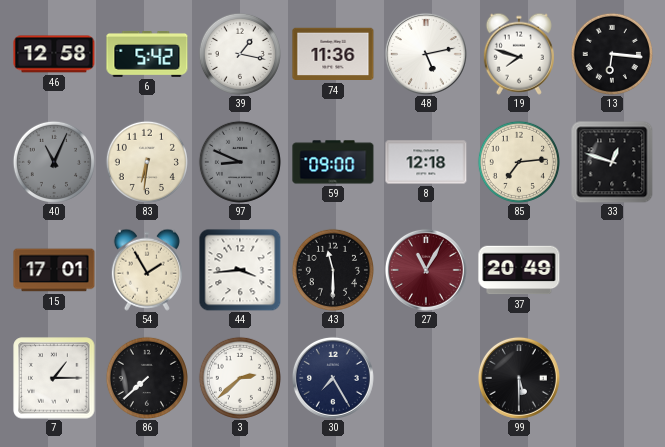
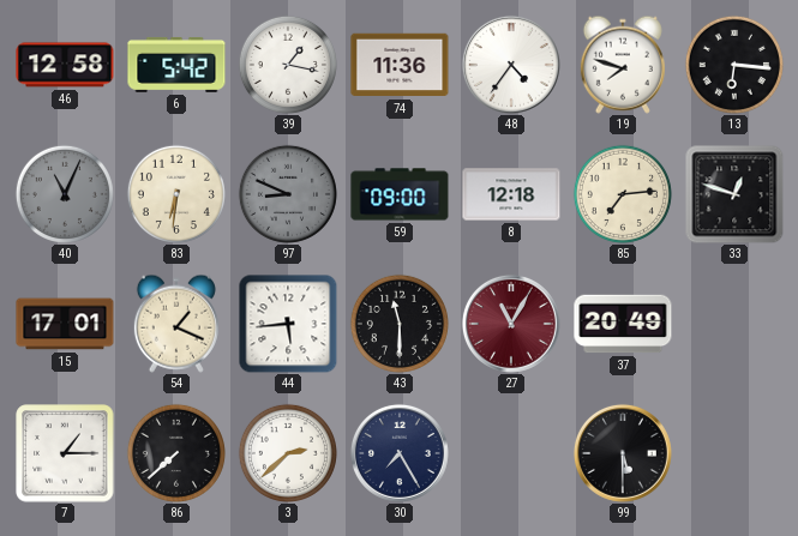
48: 5:13 -> 4:36 (511, 65)
54: 1:55 -> 1:19 (176, 324)
44: 3:44 -> 5:44 (288, 324)
